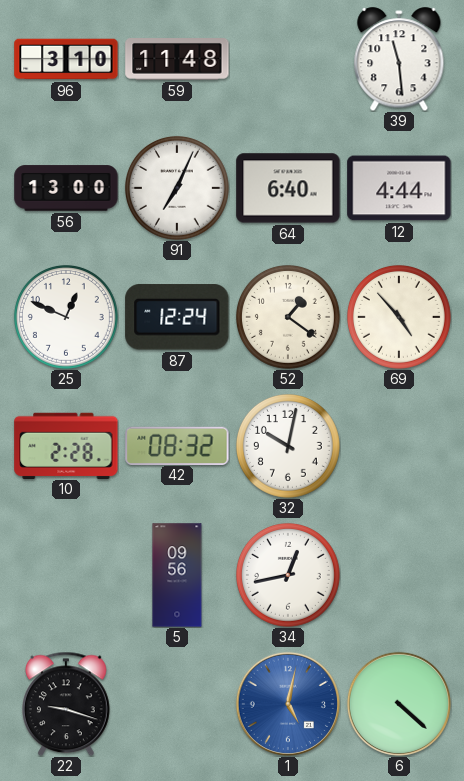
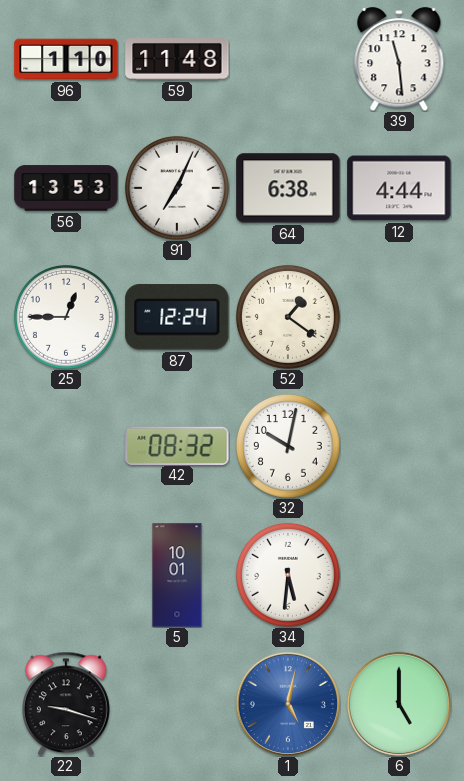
96: 3:10 -> 1:10 (66, 59)
56: 13:00 -> 13:53 (66, 188)
64: 6:40 -> 6:38 (288, 188)
25: 12:49 -> 12:45 (66, 317)
69: 4:53 -> none (399, 317)
10: 2:28 -> none (66, 445)
5: 09:56 -> 10:01 (177, 575)
34: 12:43 -> 5:31 (288, 575)
6: 4:22 -> 5:00 (399, 704)
